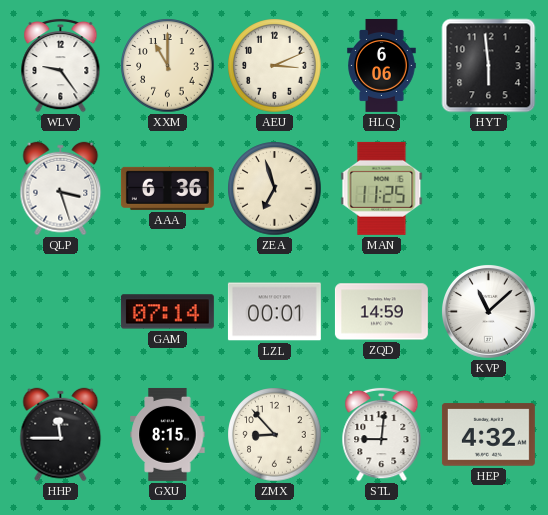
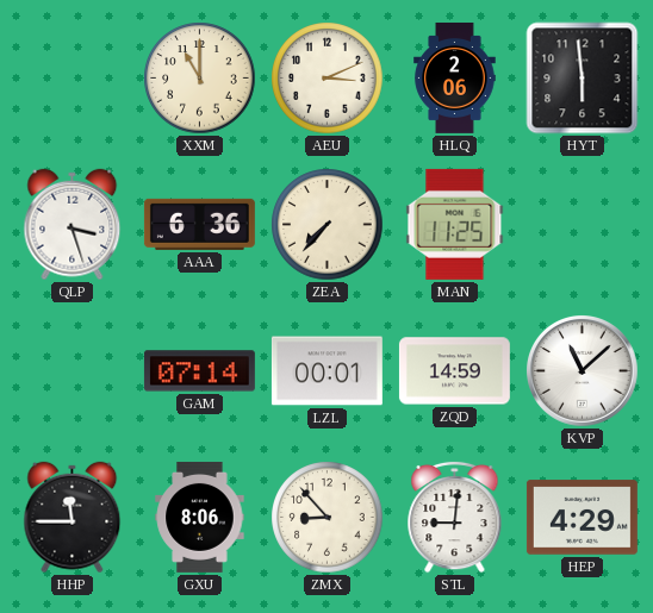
WLV: 9:24 -> none (61, 65)
HLQ: 6:06 -> 2:06 (455, 77)
ZEA: 6:57 -> 7:37 (328, 225)
GXU: 8:15 -> 8:06 (200, 517)
HEP: 4:32 -> 4:29 (582, 518)
